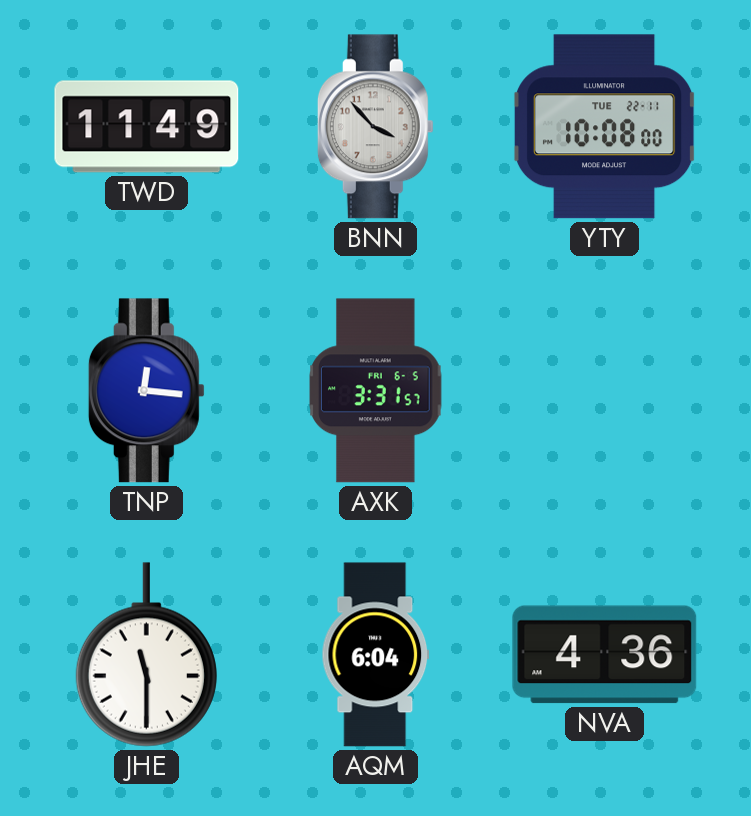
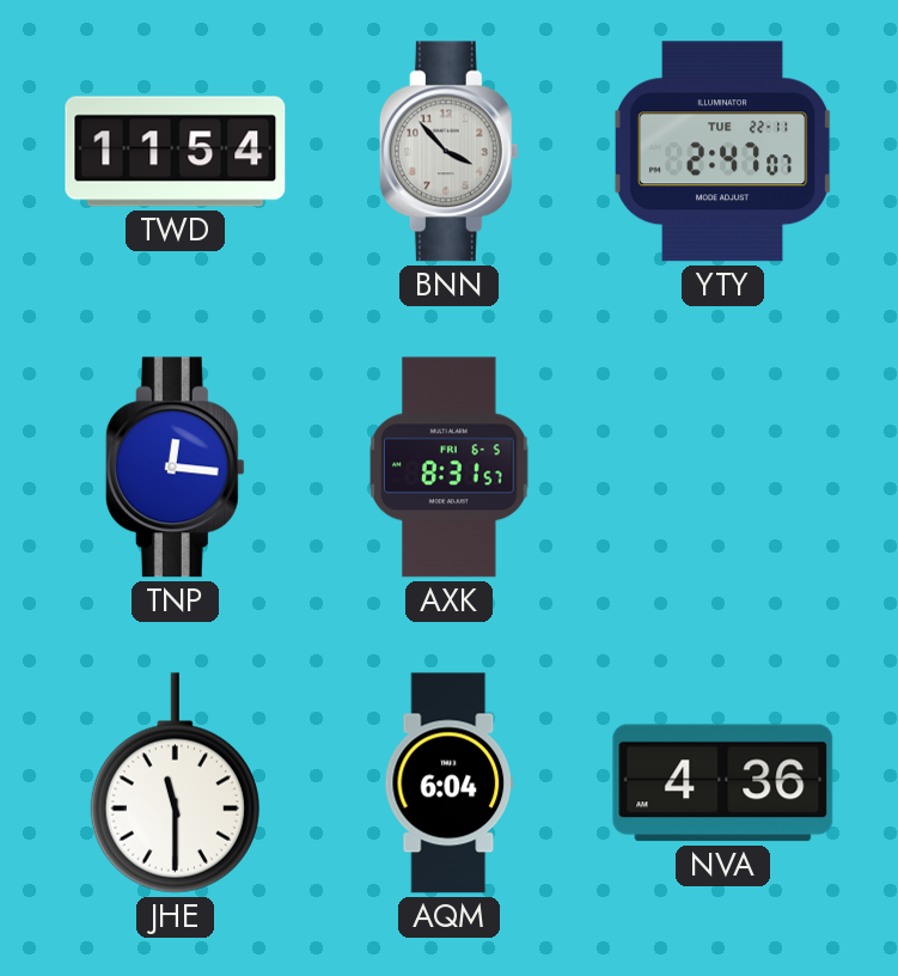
TWD: 11:49 -> 11:54 (176, 152)
YTY: 10:08 -> 2:47 (723, 152)
AXK: 3:31 -> 8:31 (450, 468)
